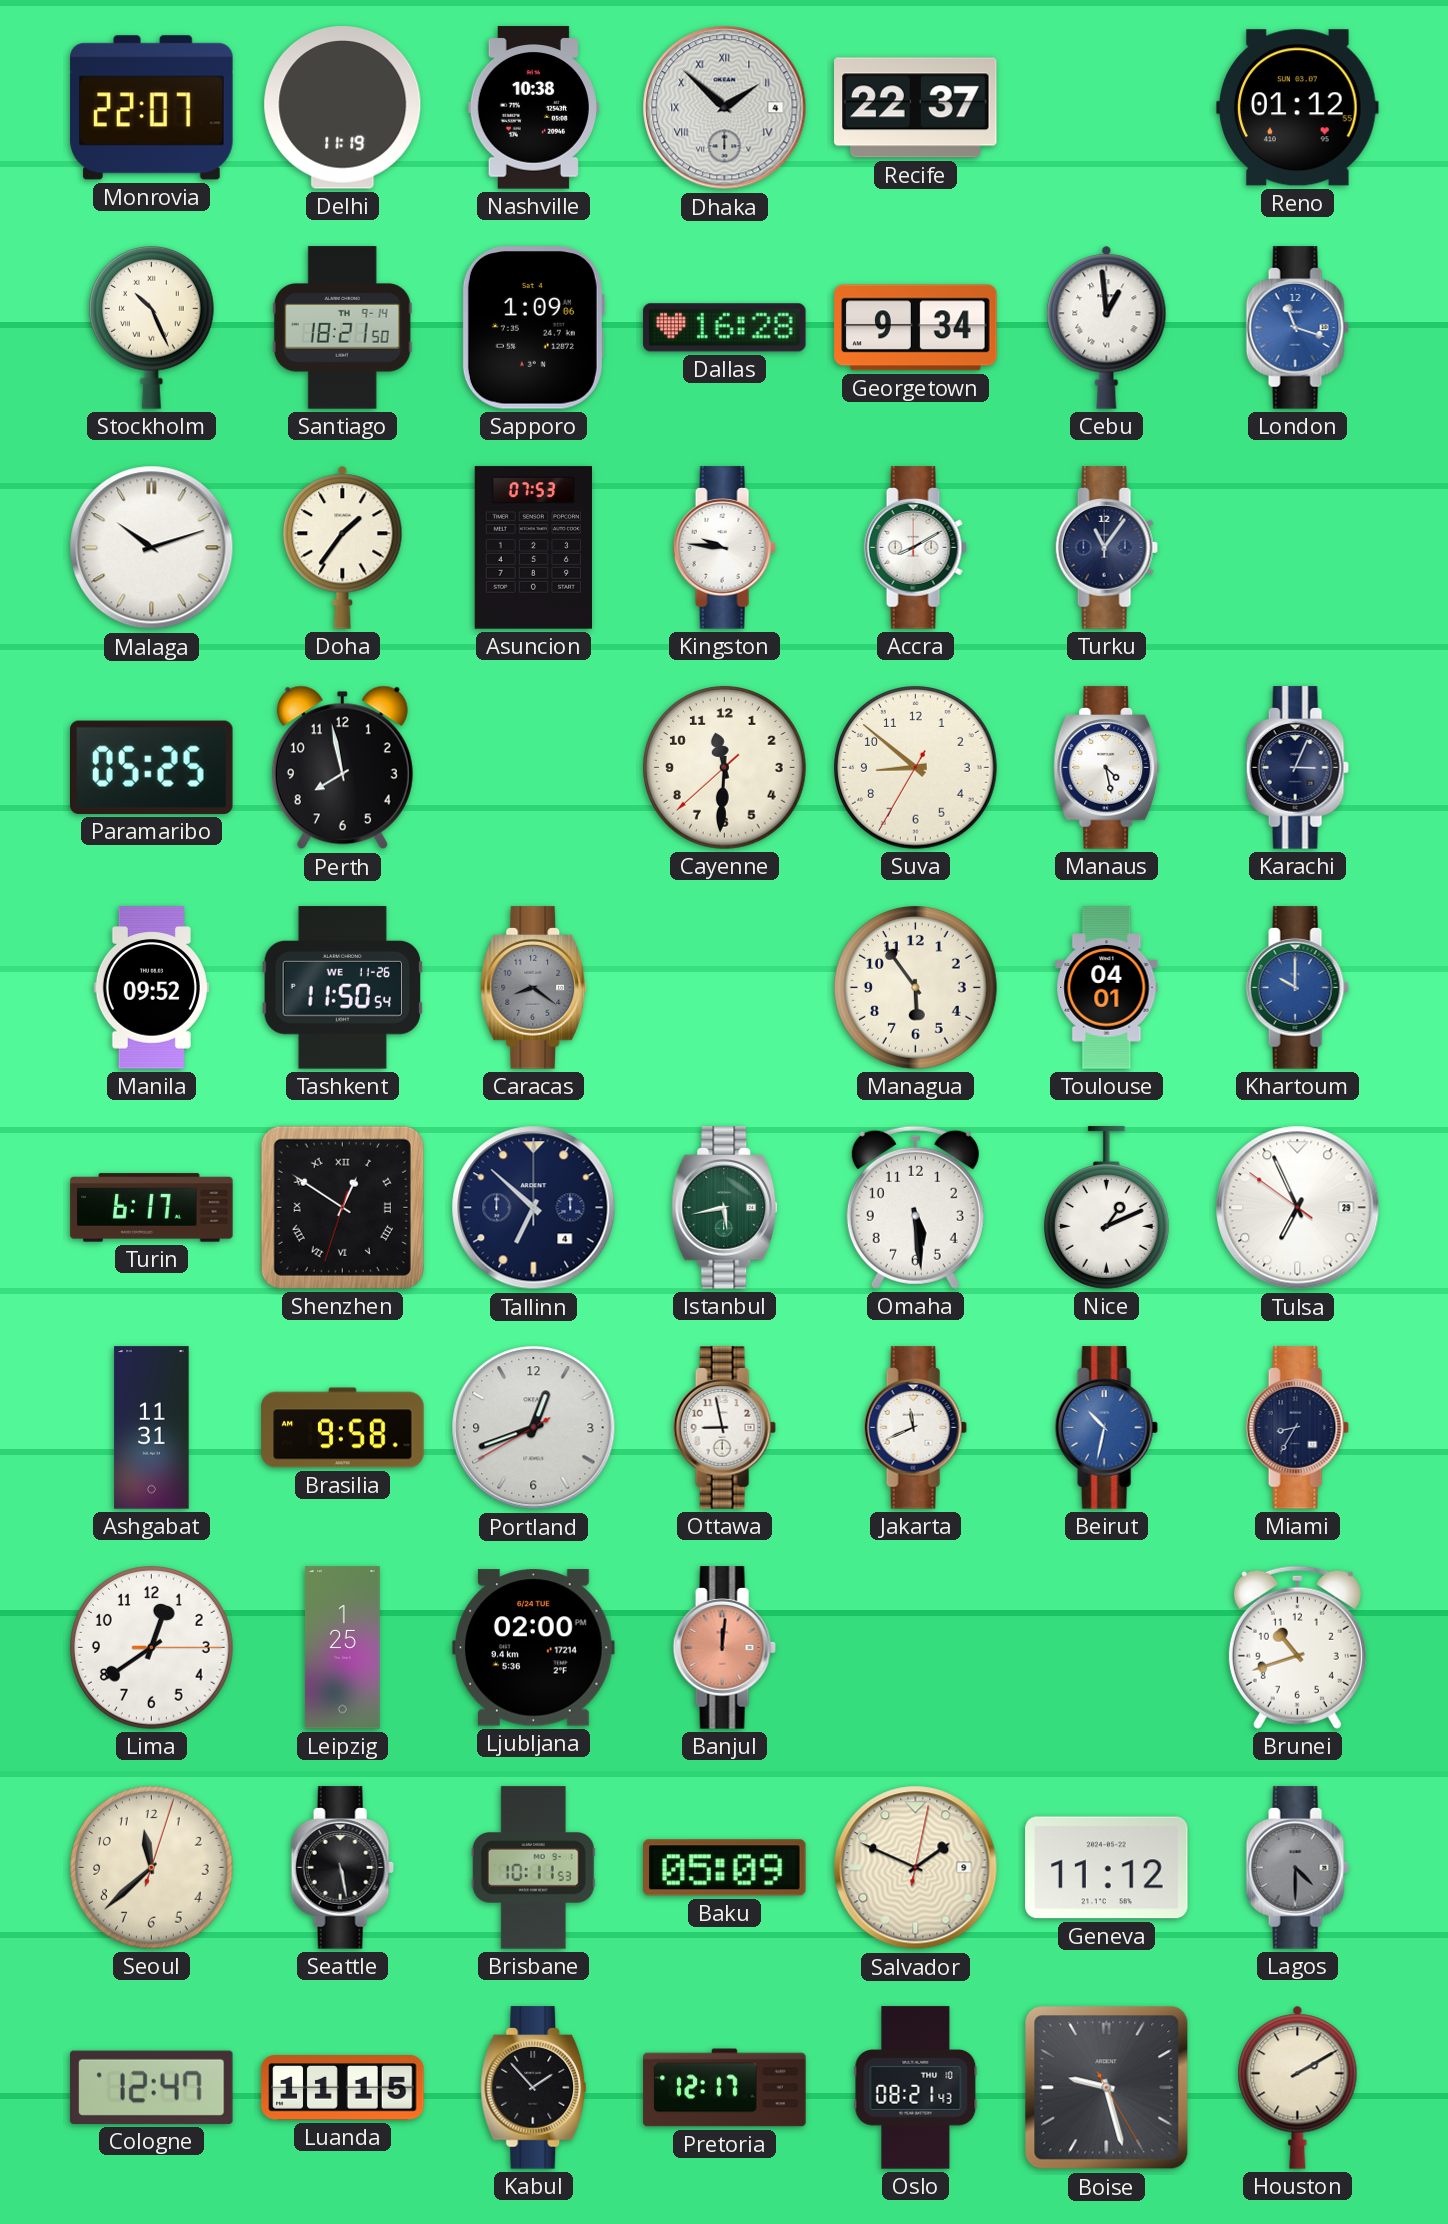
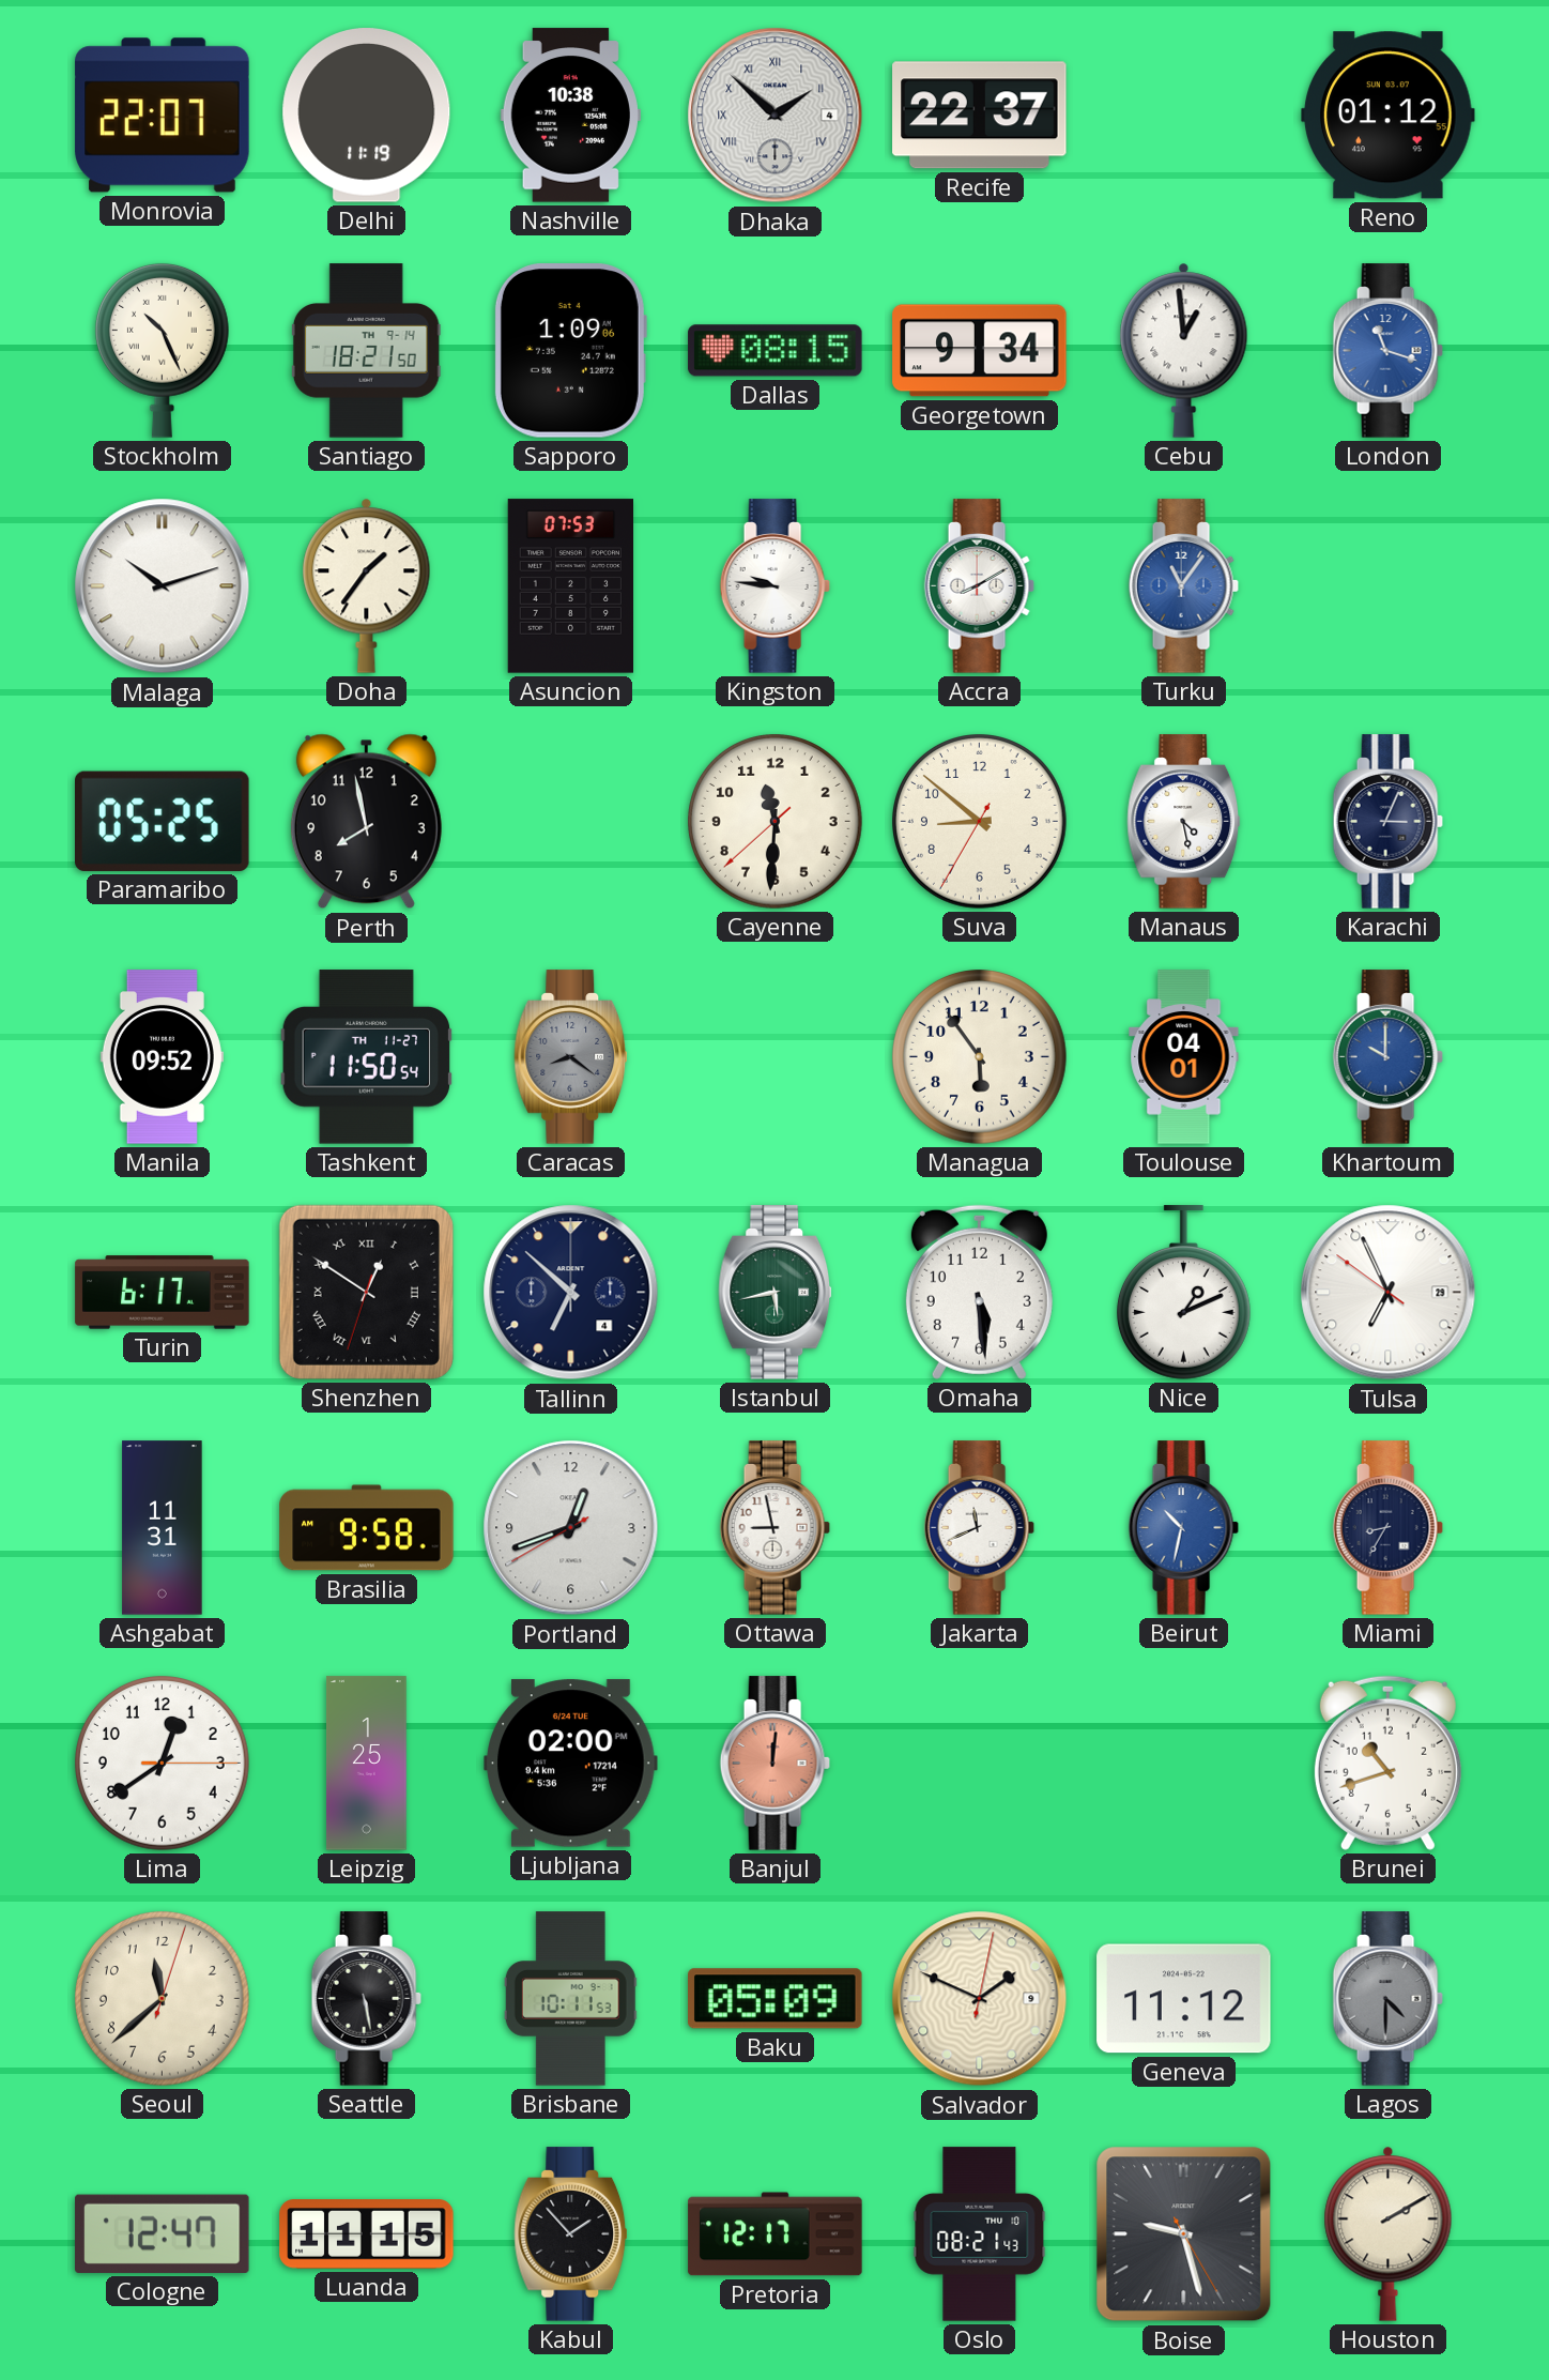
Dallas: 16:28 -> 08:15 (776, 351)
Turku dial: navy -> blue (1183, 586)
Tashkent date: WE 11-26 -> TH 11-27 (367, 1057)
